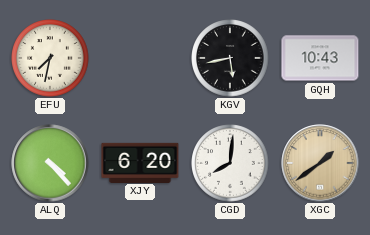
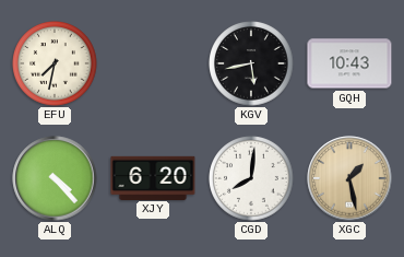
XGC: 1:39 -> 1:28 (349, 178)
